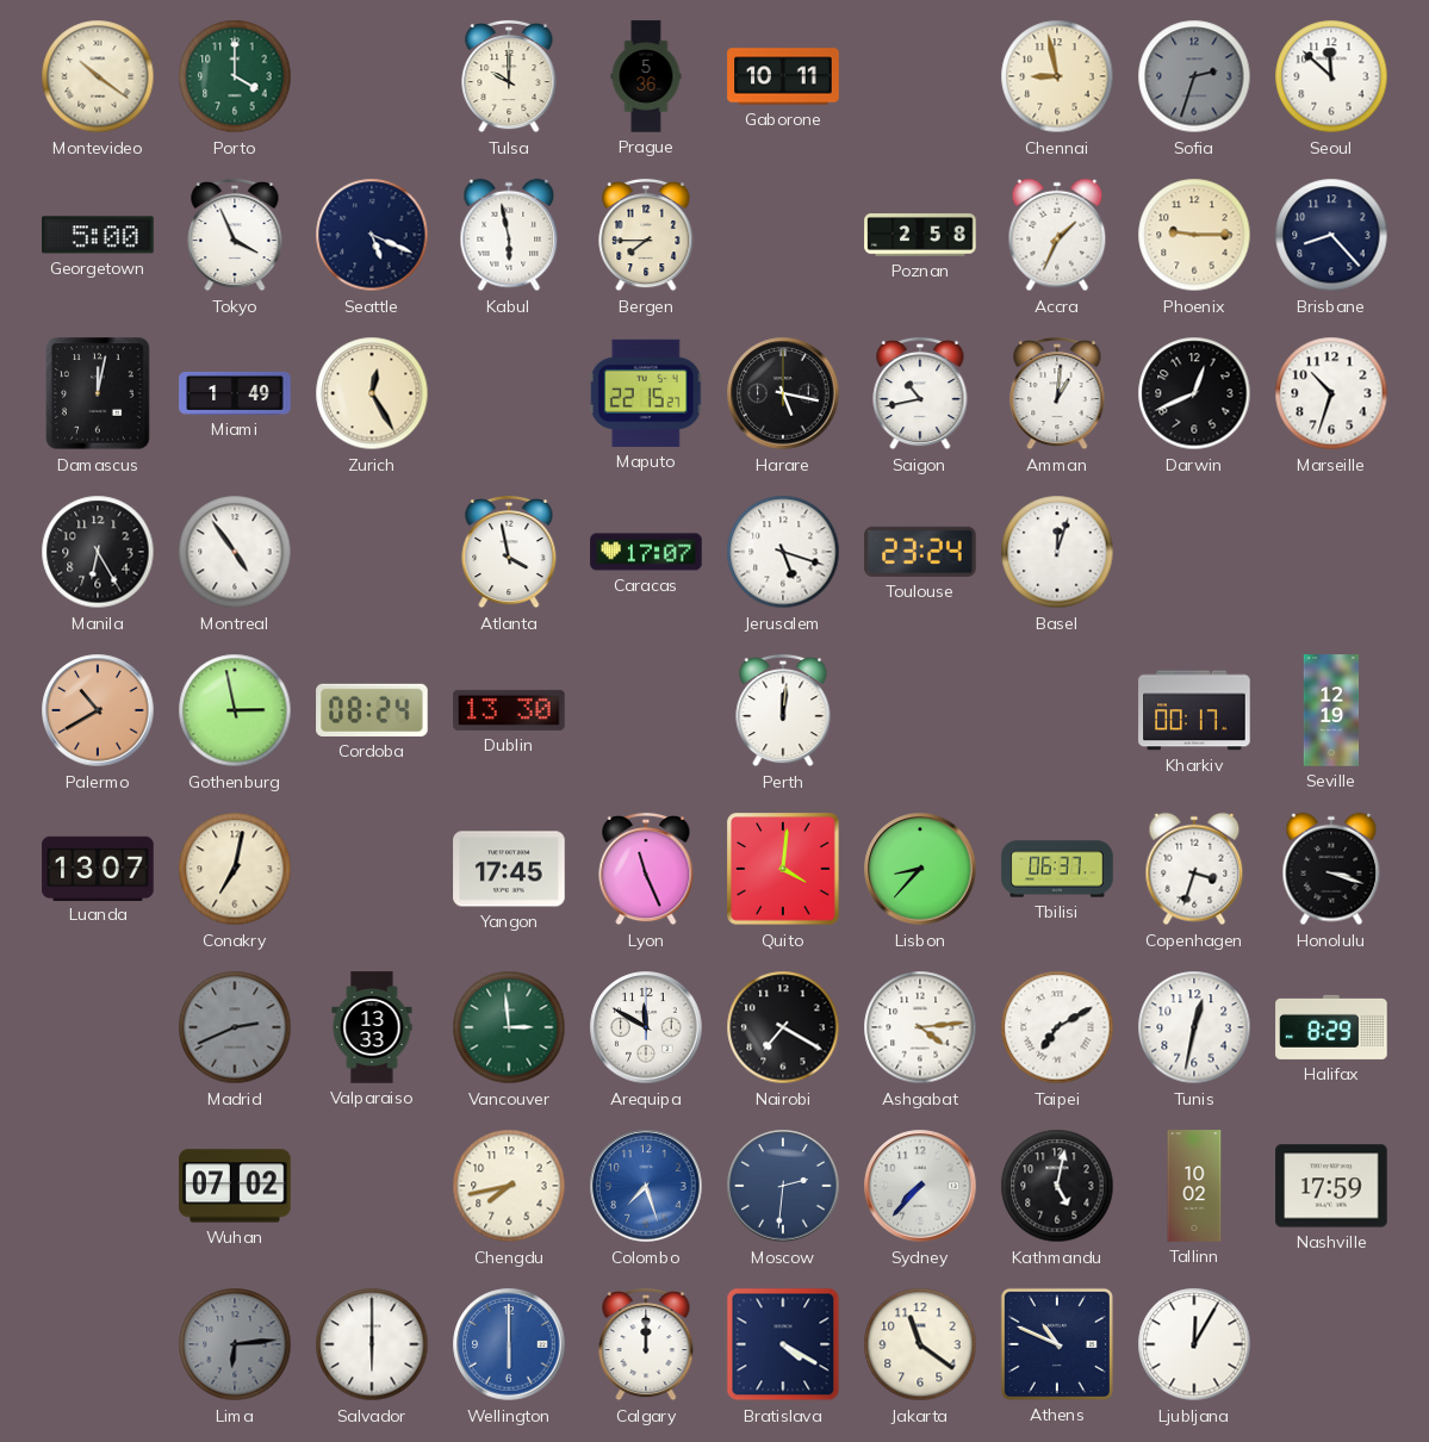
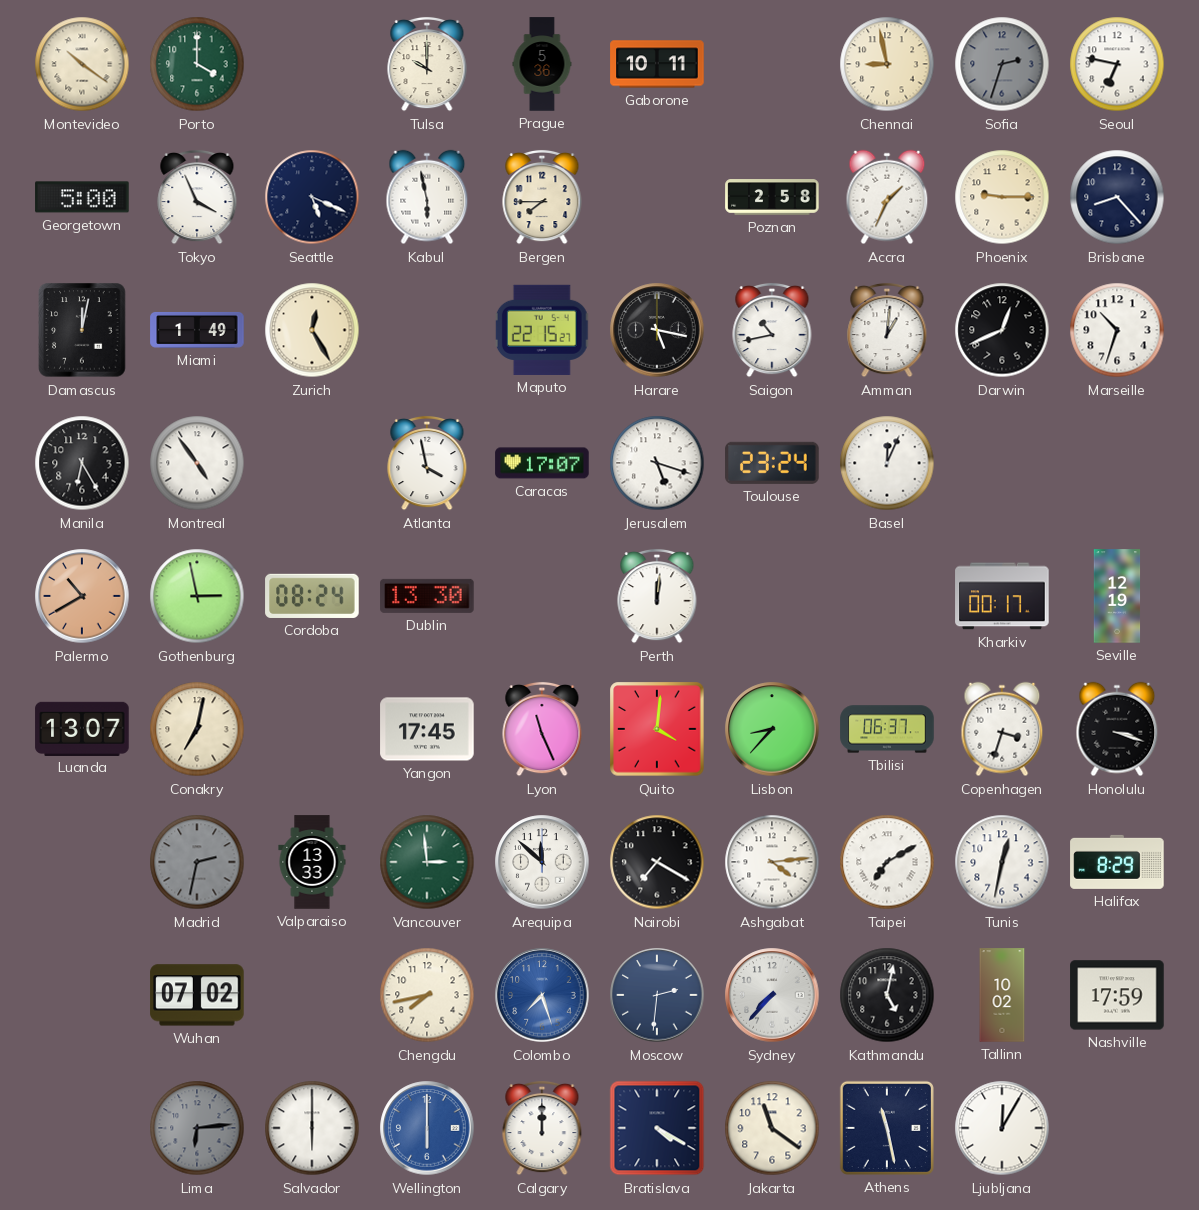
Seoul: 11:52 -> 6:47 (1117, 64)
Basel: 12:03 -> 12:04 (887, 463)
Madrid: 2:41 -> 2:32 (197, 862)
Arequipa: 11:50 -> 11:52 (542, 862)
Athens: 10:49 -> 11:28 (887, 1128)
